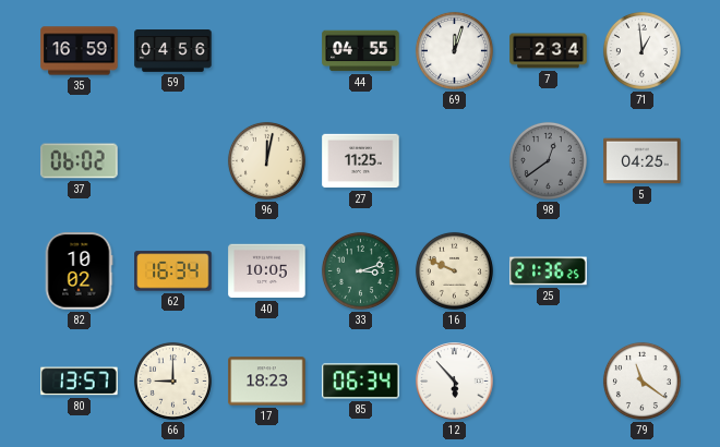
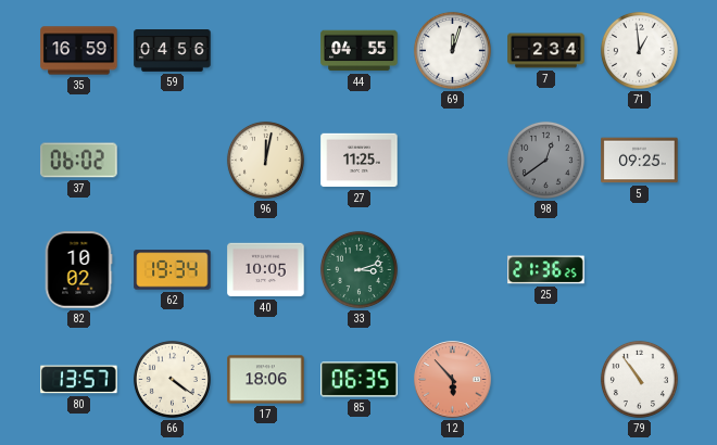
5: 04:25 -> 09:25 (640, 161)
62: 16:34 -> 19:34 (173, 270)
16: 9:49 -> none (454, 270)
66: 9:00 -> 4:21 (172, 379)
17: 18:23 -> 18:06 (266, 380)
85: 06:34 -> 06:35 (360, 380)
12 dial: white -> salmon (453, 380)
79: 11:21 -> 10:54 (639, 379)
